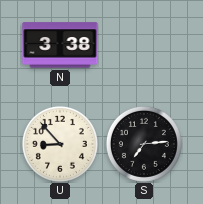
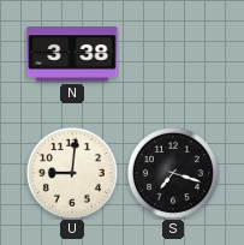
U: 8:53 -> 9:01 (72, 173)
S: 7:14 -> 7:18 (173, 173)
